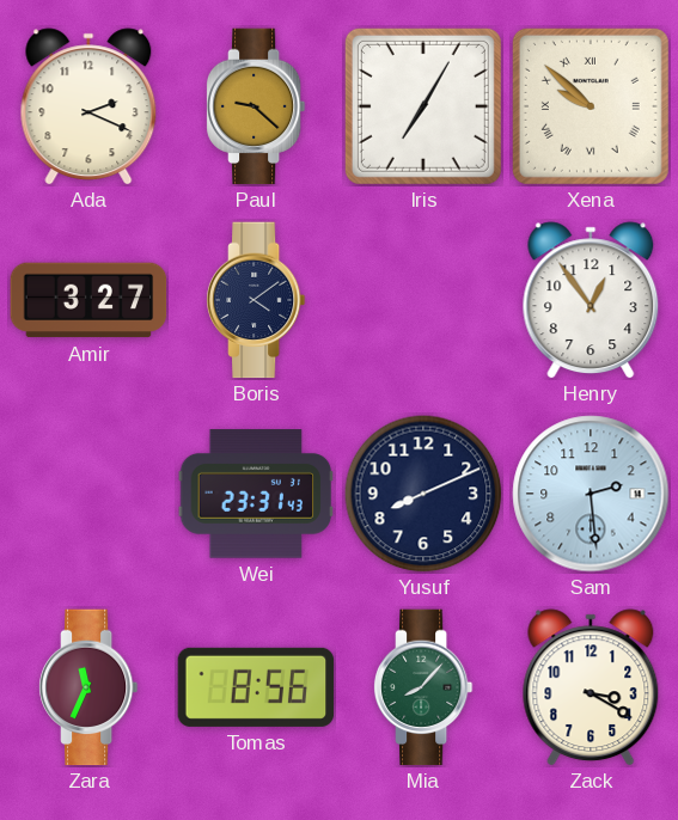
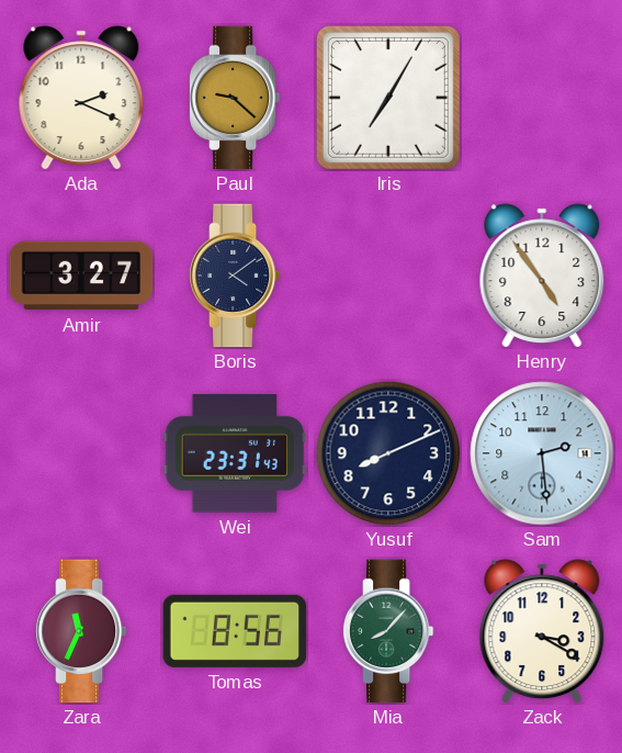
Xena: 9:52 -> none (591, 106)
Henry: 12:54 -> 4:54 (542, 276)
